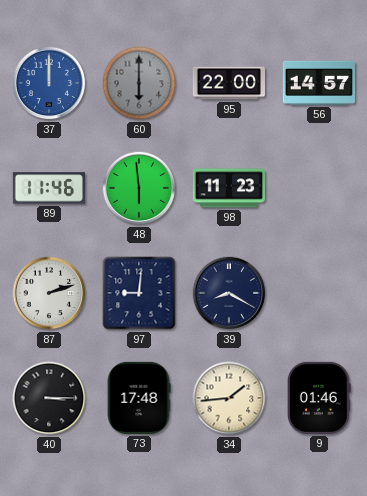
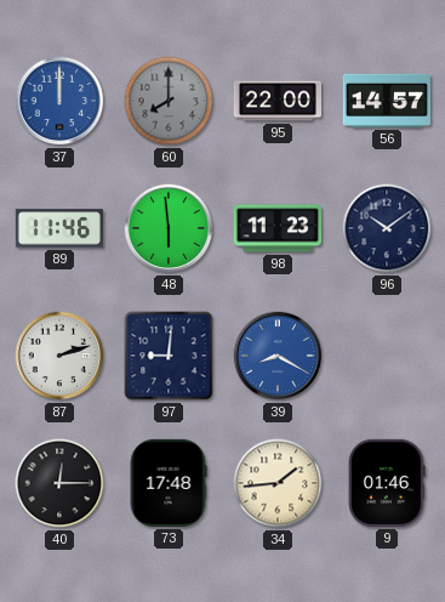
60: 6:00 -> 8:00 (169, 101)
96: none -> 10:09 (387, 228)
39 dial: navy -> blue (278, 356)
40: 3:15 -> 12:15 (59, 483)
